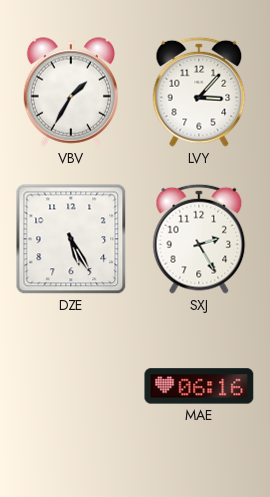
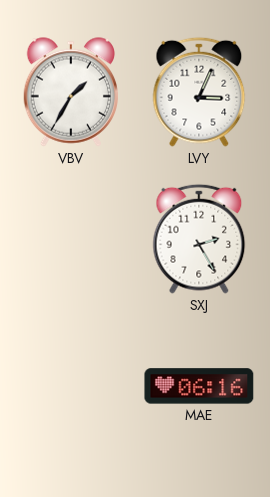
LVY: 3:07 -> 3:04 (199, 92)
DZE: 5:25 -> none (71, 239)
